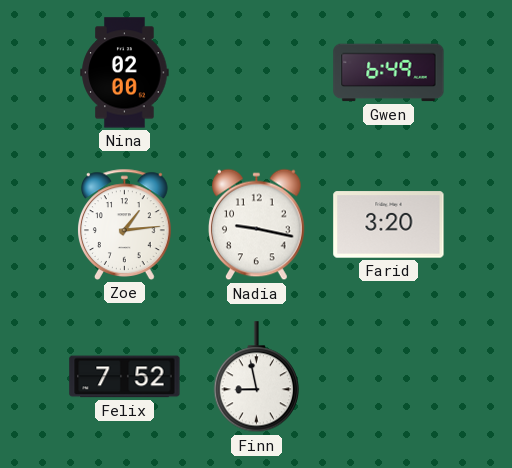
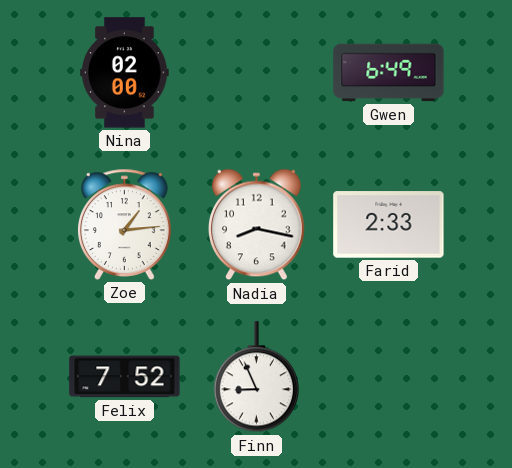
Nadia: 9:17 -> 8:17 (257, 225)
Farid: 3:20 -> 2:33 (389, 225)
Finn: 8:58 -> 8:56 (256, 377)
